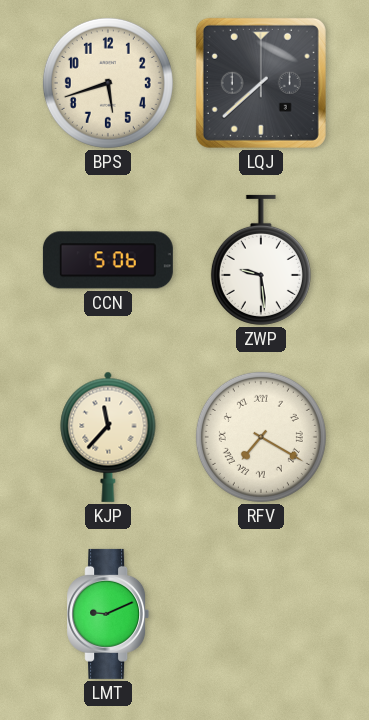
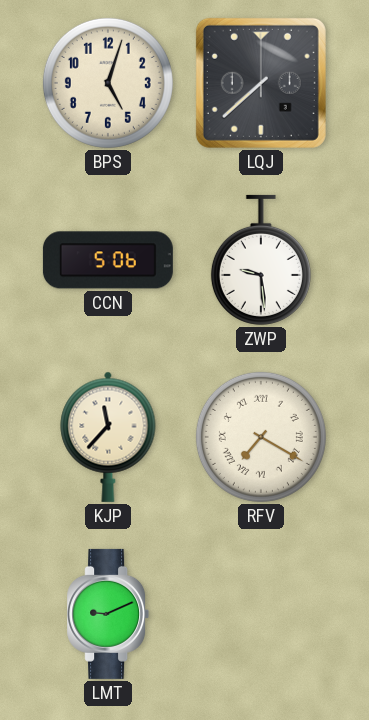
BPS: 5:42 -> 5:03 (108, 83)
